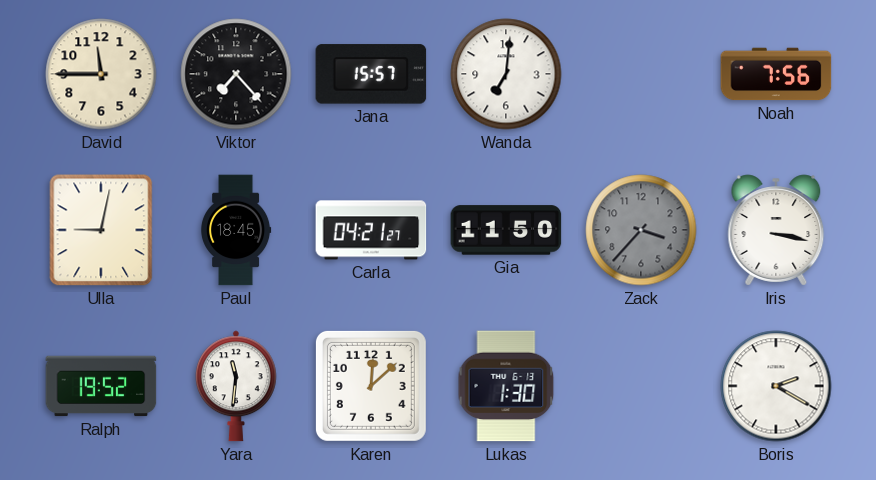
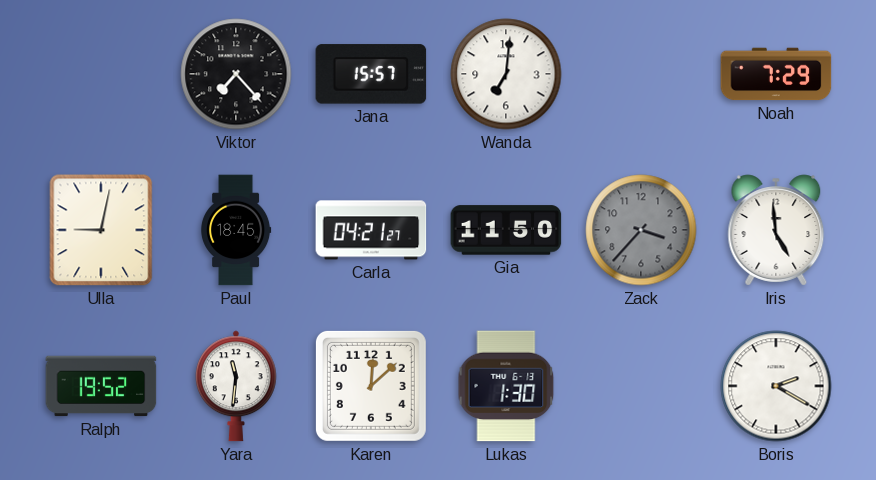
David: 11:45 -> none (101, 74)
Noah: 7:56 -> 7:29 (776, 74)
Iris: 3:17 -> 4:59 (776, 230)
